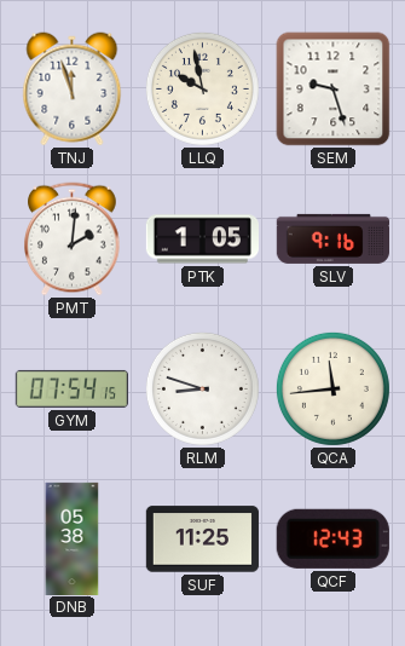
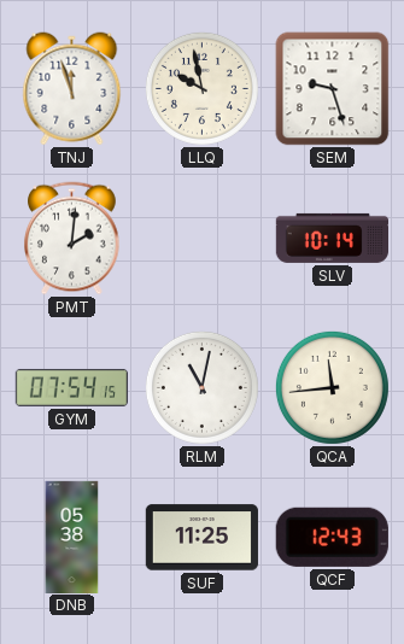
PTK: 1:05 -> none (202, 240)
SLV: 9:16 -> 10:14 (332, 238)
RLM: 8:48 -> 11:02 (201, 387)
